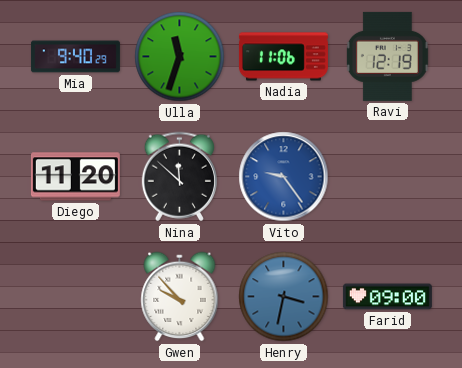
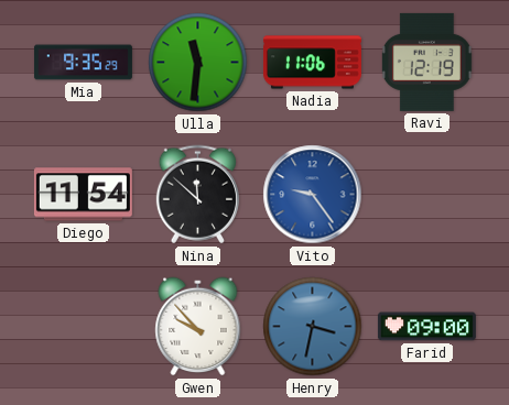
Mia: 9:40 -> 9:35 (83, 63)
Ulla: 11:33 -> 11:31 (198, 63)
Diego: 11:20 -> 11:54 (83, 195)
